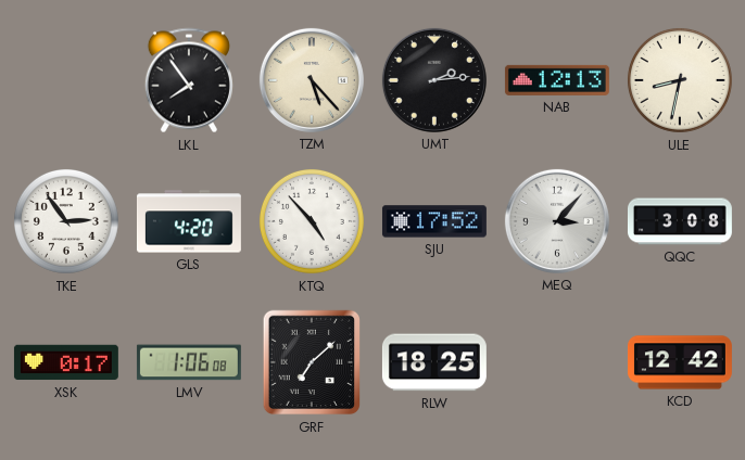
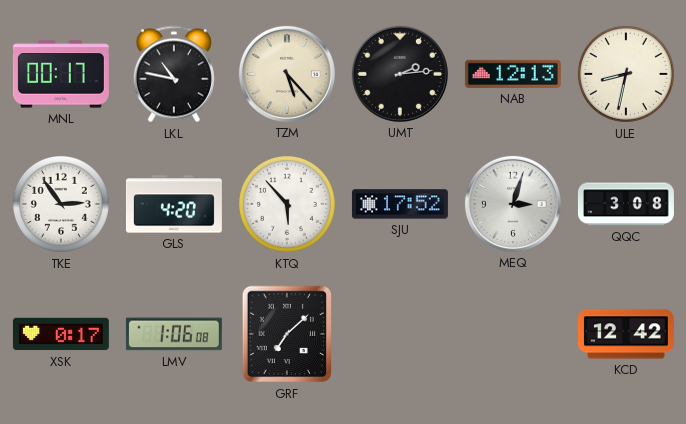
MNL: none -> 00:17 (61, 74)
LKL: 7:54 -> 10:47 (174, 74)
KTQ: 4:53 -> 5:53 (287, 204)
MEQ: 3:07 -> 3:03 (513, 204)
RLW: 18:25 -> none (434, 362)
